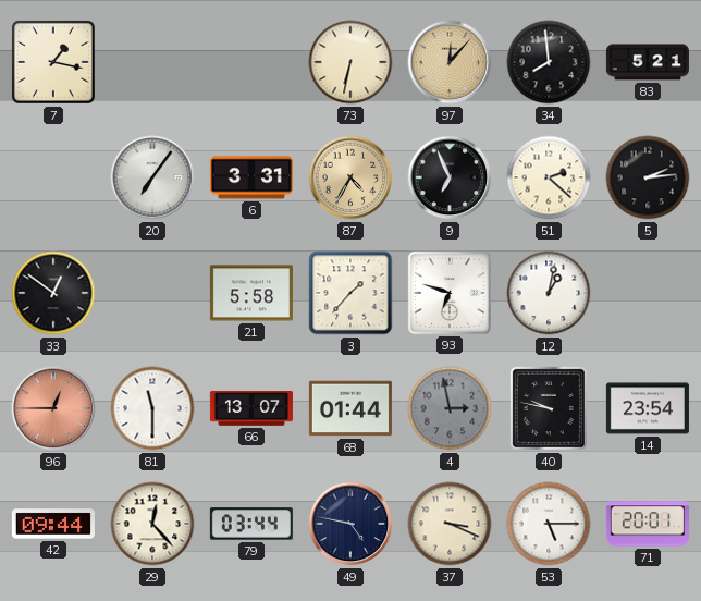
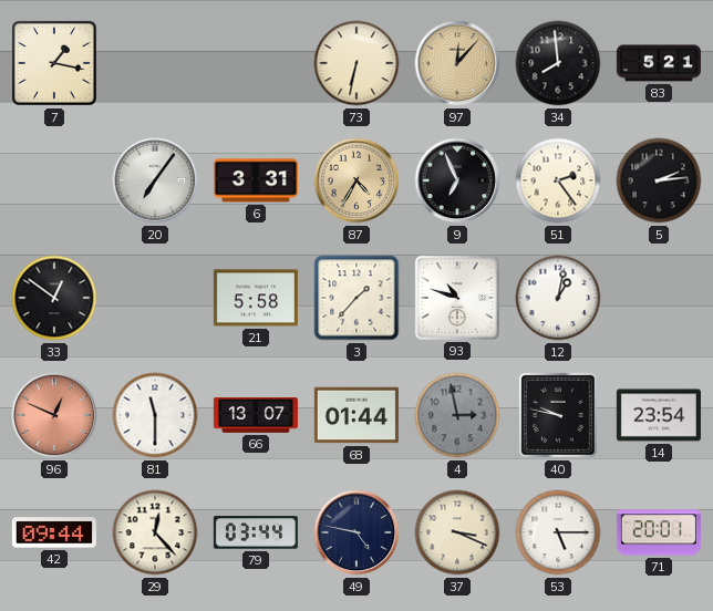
51: 2:22 -> 2:24 (558, 180)
93: 6:48 -> 10:48 (457, 298)
96: 12:45 -> 12:49 (54, 415)
